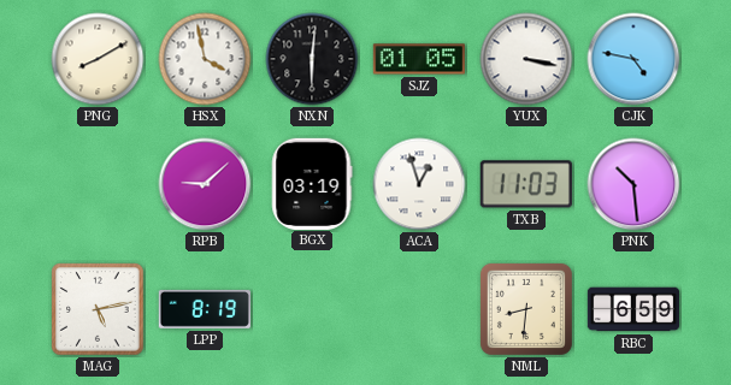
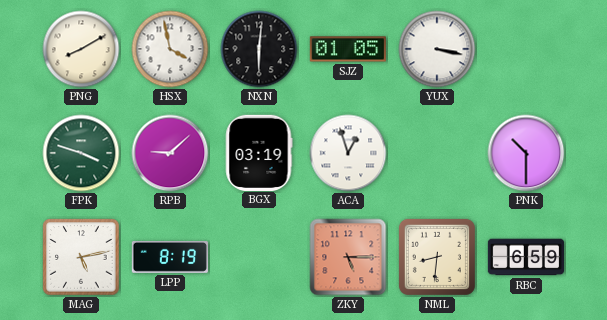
CJK: 4:47 -> none (633, 59)
FPK: none -> 3:48 (81, 153)
TXB: 11:03 -> none (526, 184)
PNK: 10:29 -> 10:30 (526, 153)
ZKY: none -> 5:15 (348, 257)
